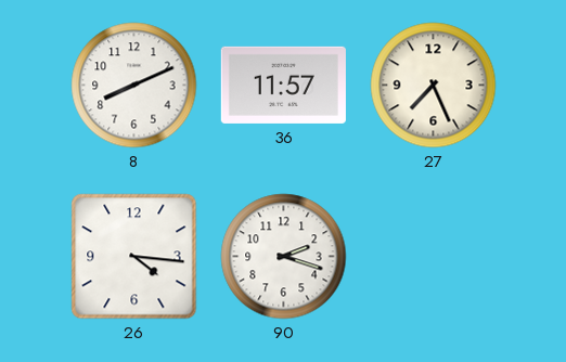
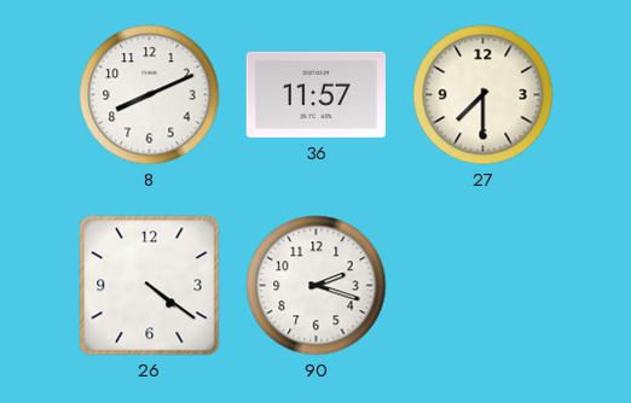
27: 7:26 -> 7:30 (484, 95)
26: 4:16 -> 4:21 (150, 286)
